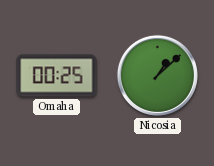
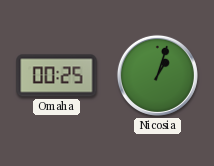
Nicosia: 1:08 -> 1:03 (157, 75)
